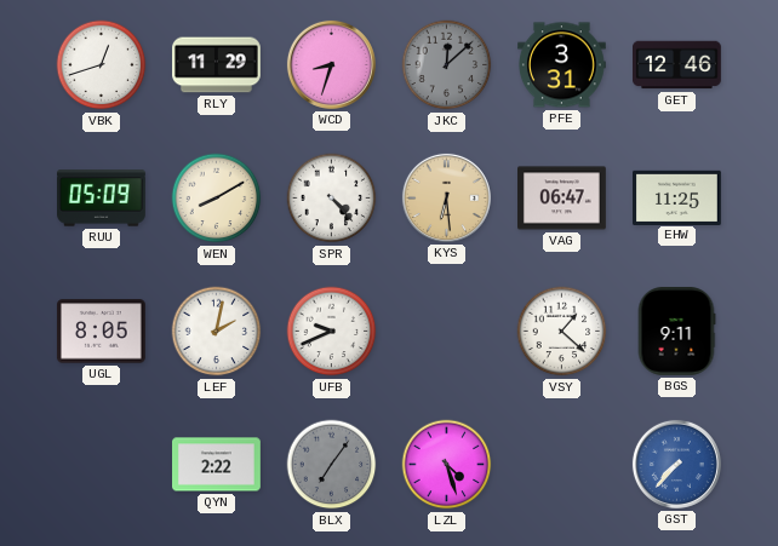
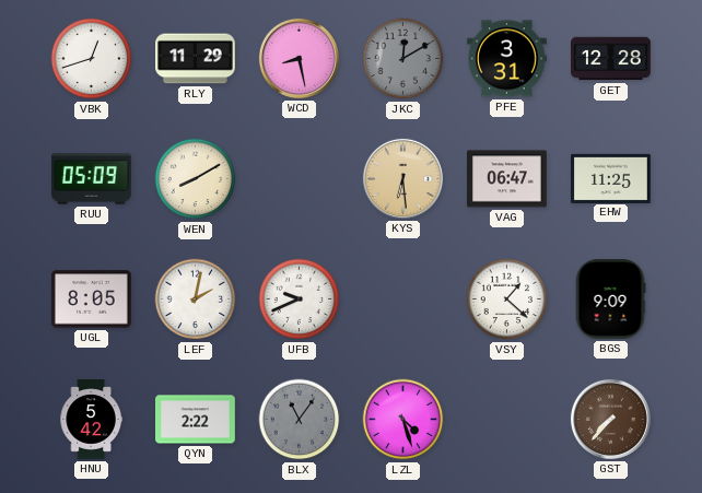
WCD: 8:33 -> 8:28 (299, 58)
JKC: 12:08 -> 12:10 (403, 59)
GET: 12:46 -> 12:28 (611, 59)
SPR: 4:23 -> none (332, 199)
BGS: 9:11 -> 9:09 (610, 300)
HNU: none -> 5:42 (91, 420)
BLX: 7:06 -> 11:06 (300, 420)
GST dial: blue -> brown (610, 419)
